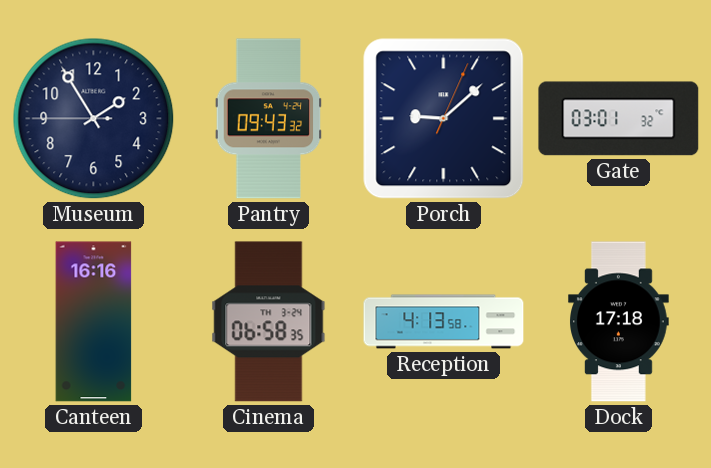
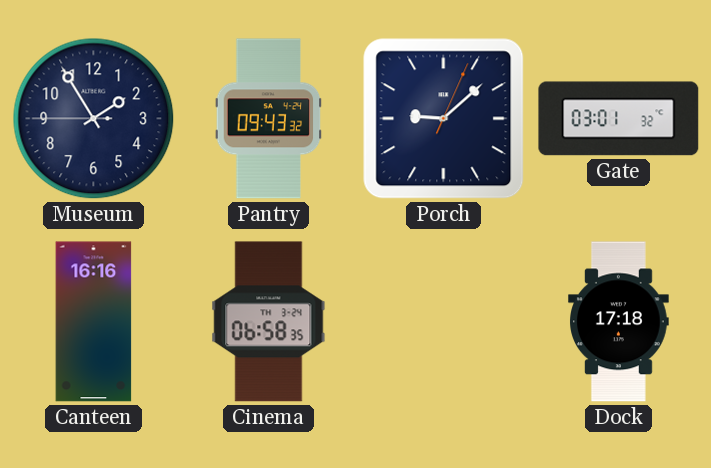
Reception: 4:13 -> none (444, 322)
